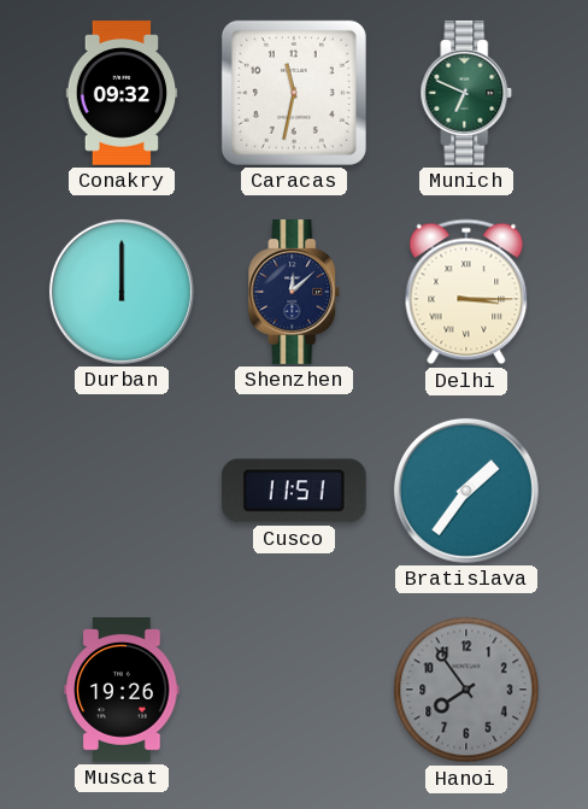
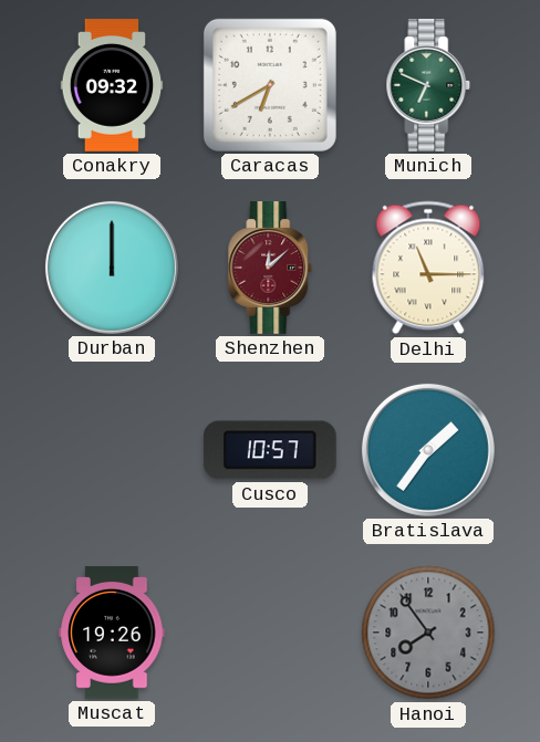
Caracas: 11:32 -> 6:40 (270, 85)
Shenzhen dial: navy -> burgundy (270, 269)
Delhi: 3:15 -> 11:15 (428, 268)
Cusco: 11:51 -> 10:57 (270, 450)
